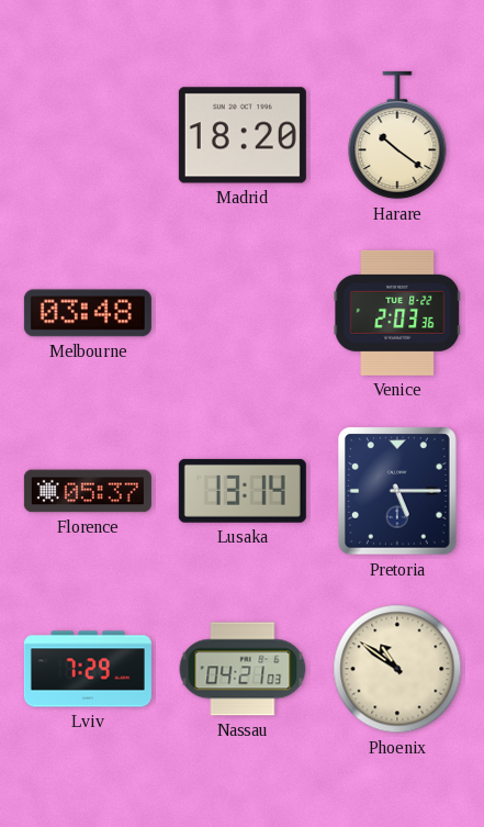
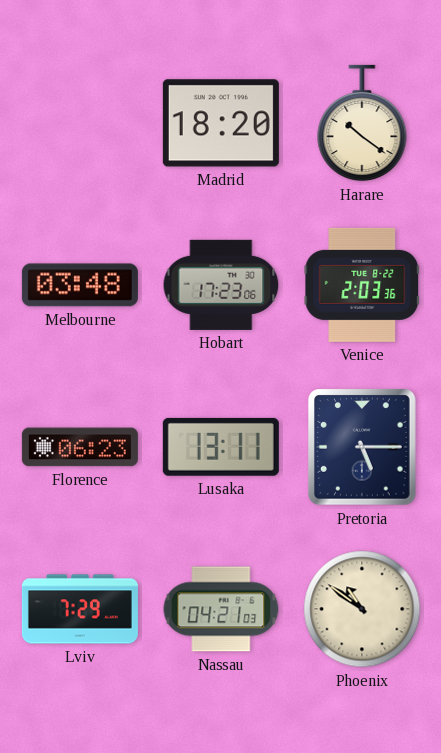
Hobart: none -> 17:23 (221, 285)
Florence: 05:37 -> 06:23 (80, 447)
Lusaka: 13:14 -> 13:11 (221, 447)
